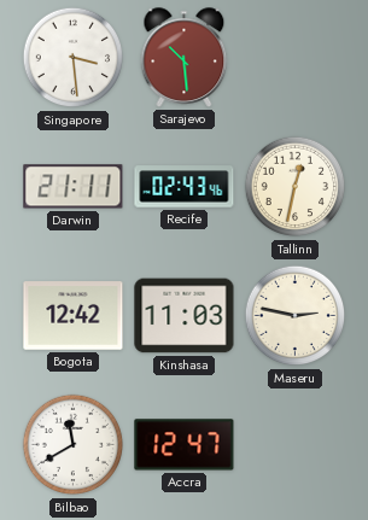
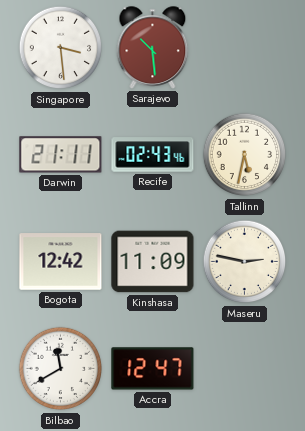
Tallinn: 12:32 -> 5:32 (245, 155)
Kinshasa: 11:03 -> 11:09 (153, 262)
